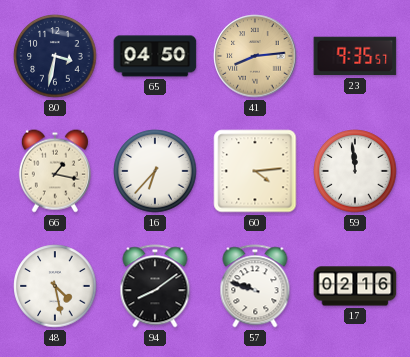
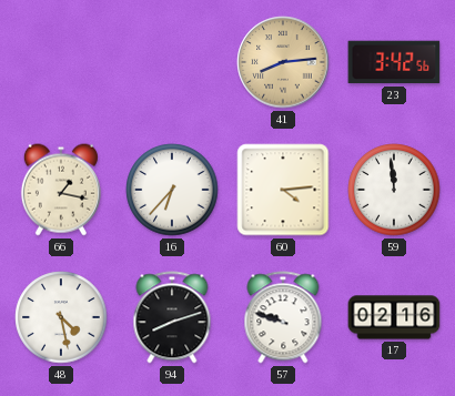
80: 3:32 -> none (55, 56)
65: 04:50 -> none (155, 56)
23: 9:35 -> 3:42 (394, 62)
94: 8:09 -> 8:12 (172, 317)
